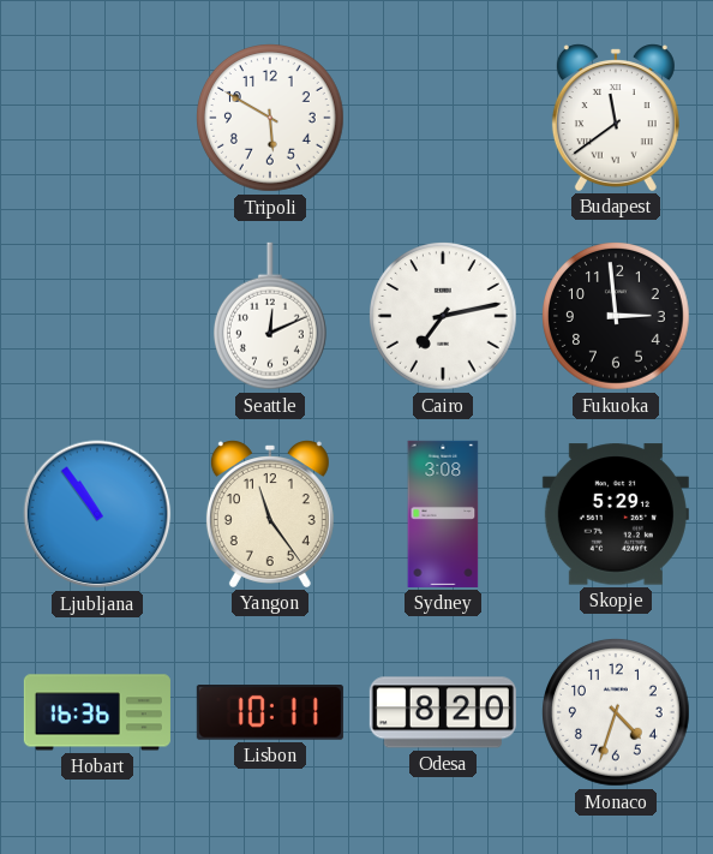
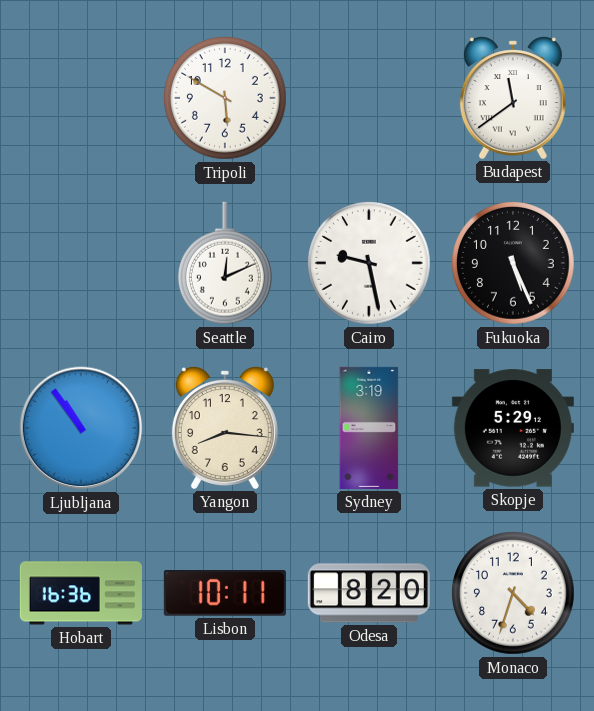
Cairo: 7:13 -> 9:28 (370, 264)
Fukuoka: 2:59 -> 5:26 (514, 264)
Yangon: 11:24 -> 8:16 (225, 428)
Sydney: 3:08 -> 3:19 (369, 428)
